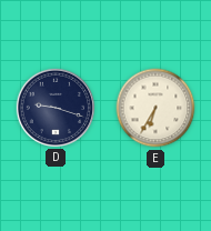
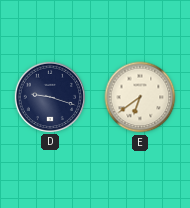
E: 6:35 -> 6:39 (140, 97)
